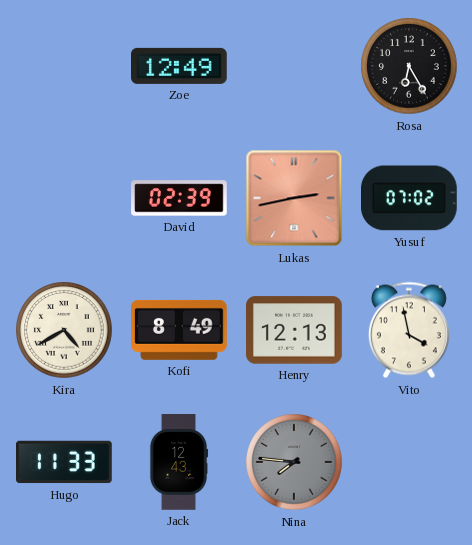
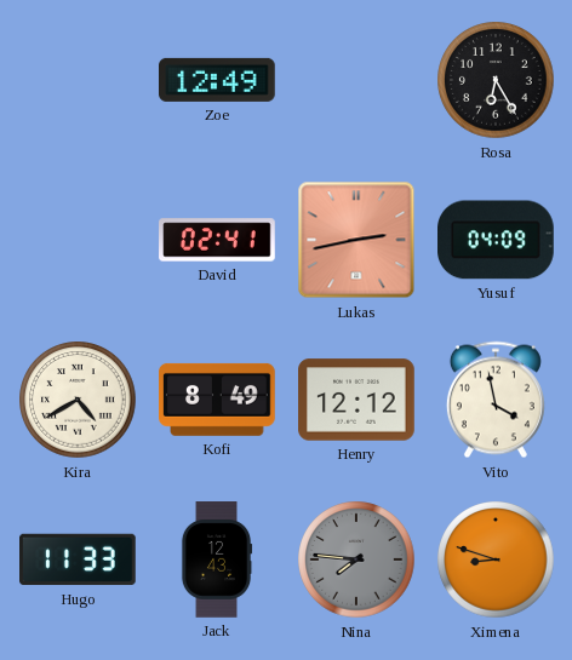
David: 02:39 -> 02:41 (217, 240)
Yusuf: 07:02 -> 04:09 (497, 240)
Henry: 12:13 -> 12:12 (356, 400)
Ximena: none -> 8:48 (496, 559)
